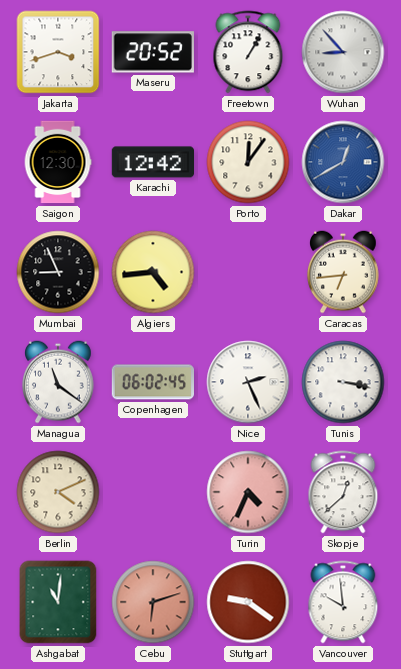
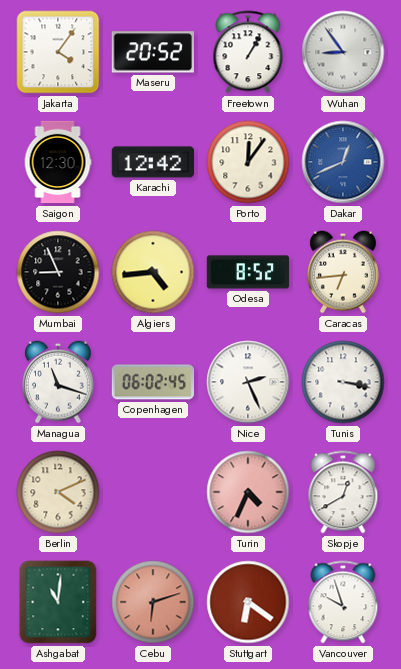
Jakarta: 3:42 -> 4:06 (58, 52)
Wuhan: 8:53 -> 8:54 (343, 52)
Dakar: 12:40 -> 12:41 (343, 162)
Odesa: none -> 8:52 (248, 272)
Managua: 11:21 -> 11:18 (59, 382)
Skopje: 12:38 -> 12:40 (343, 492)
Stuttgart: 9:21 -> 6:21 (248, 602)
Vancouver: 9:59 -> 9:57 (343, 602)
